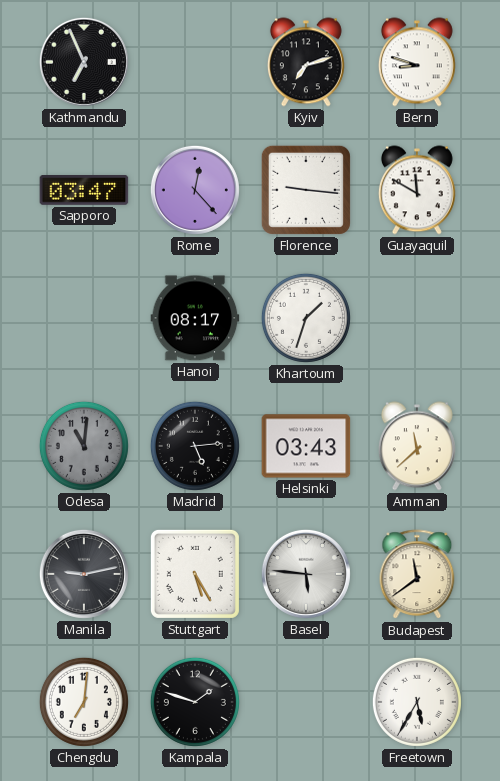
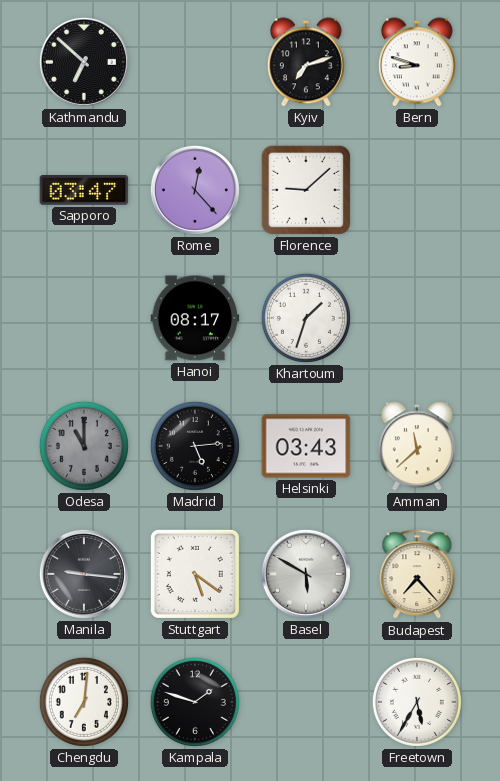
Kathmandu: 6:56 -> 6:52 (84, 62)
Florence: 9:16 -> 9:08 (306, 190)
Guayaquil: 11:50 -> none (417, 190)
Odesa: 11:01 -> 11:00 (84, 446)
Manila: 9:13 -> 9:16 (84, 574)
Stuttgart: 5:25 -> 5:21 (195, 574)
Basel: 5:46 -> 5:50 (306, 574)
Budapest: 11:39 -> 7:23 (417, 575)
